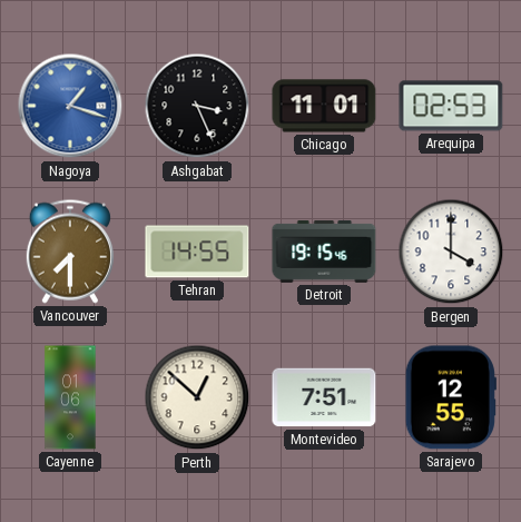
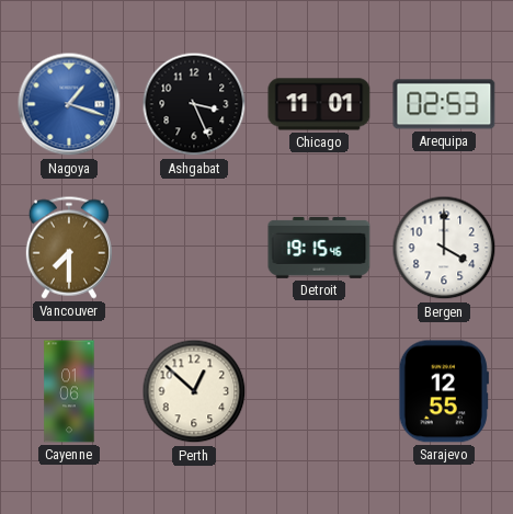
Tehran: 14:55 -> none (197, 252)
Montevideo: 7:51 -> none (324, 397)
